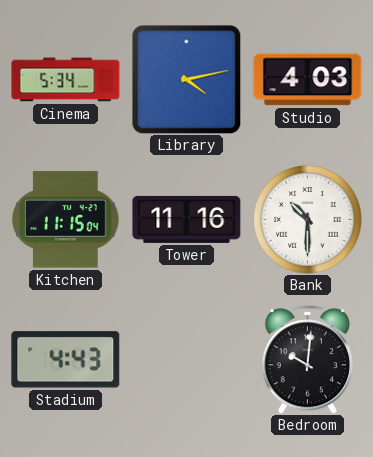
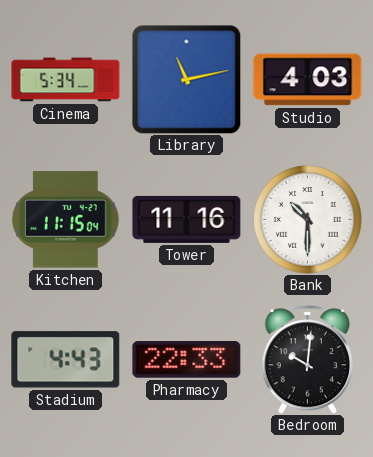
Library: 4:13 -> 11:13 (187, 80)
Pharmacy: none -> 22:33 (187, 360)
